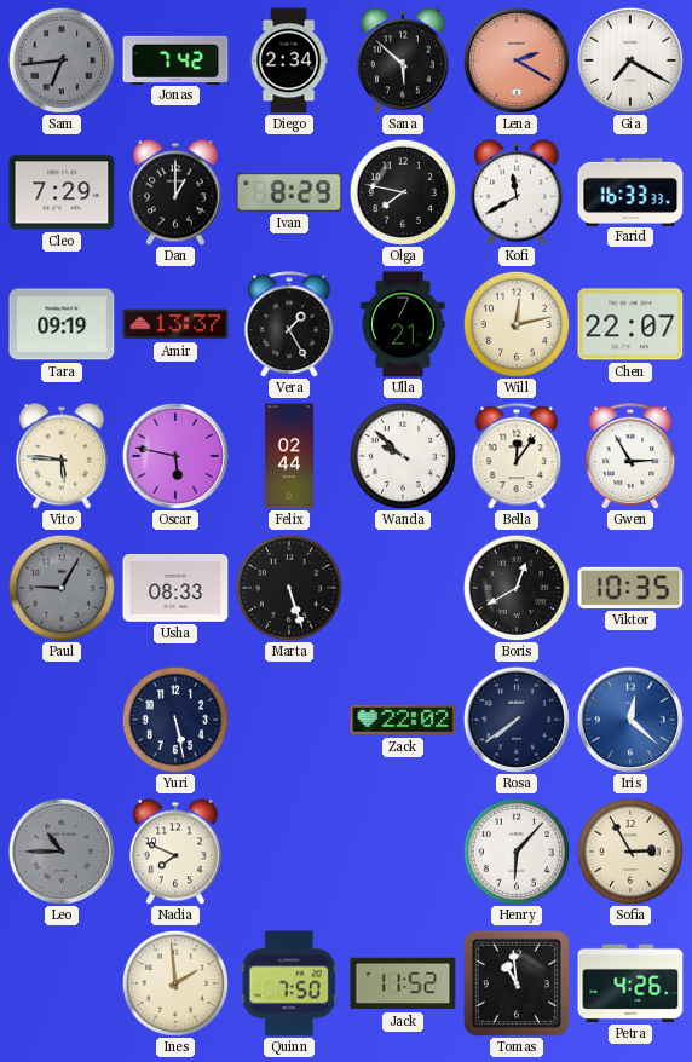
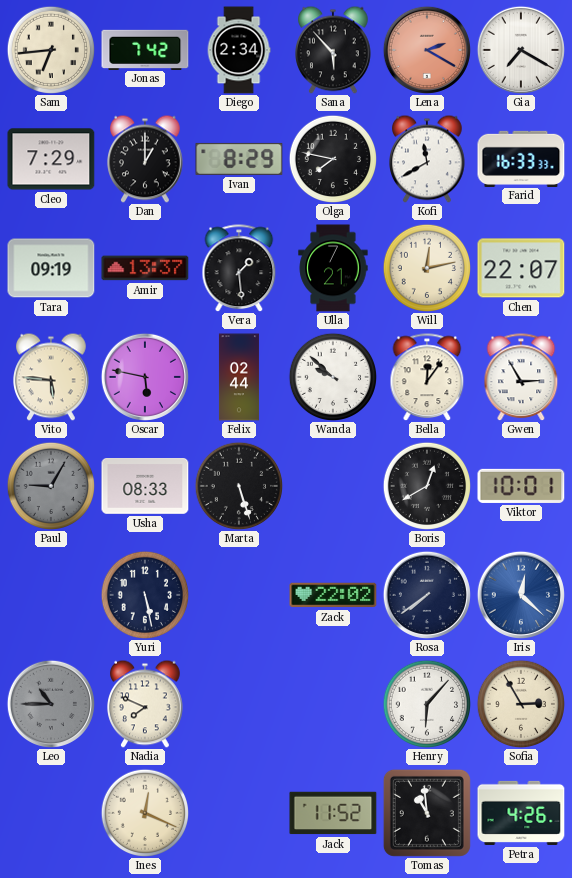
Sam dial: grey -> cream (50, 49)
Sana: 5:52 -> 5:53 (334, 50)
Vera: 1:25 -> 1:29 (239, 268)
Viktor: 10:35 -> 10:01 (521, 486)
Ines: 1:59 -> 12:19 (144, 812)
Quinn: 7:50 -> none (289, 983)
